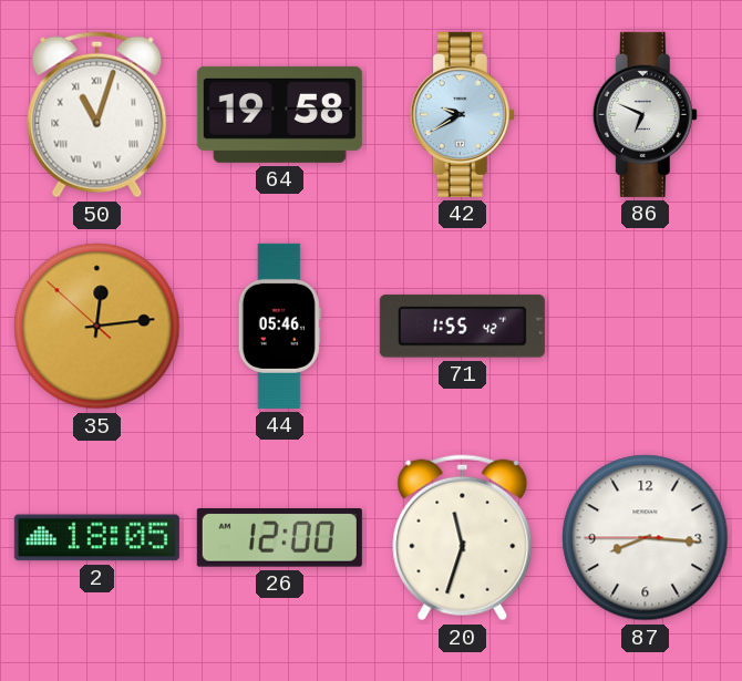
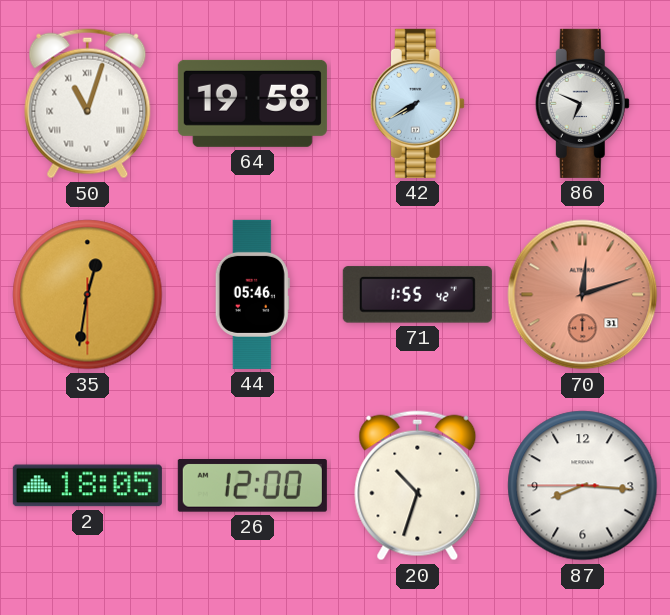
42: 9:40 -> 7:40 (417, 103)
35: 12:13 -> 12:31 (88, 295)
70: none -> 12:12 (583, 295)
20: 11:33 -> 10:33 (418, 486)
